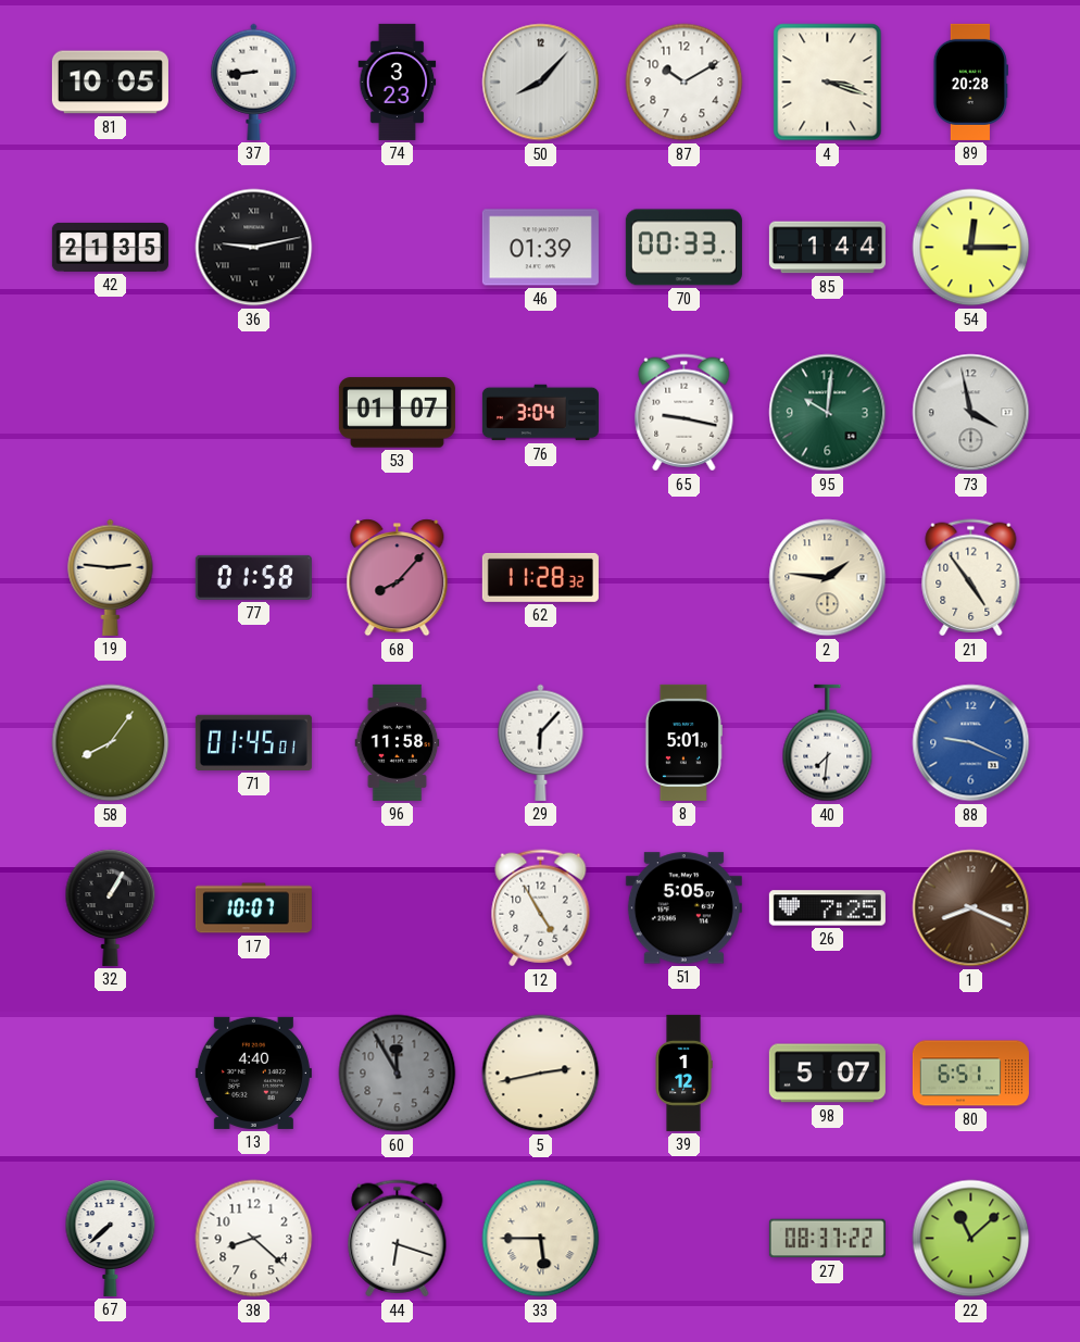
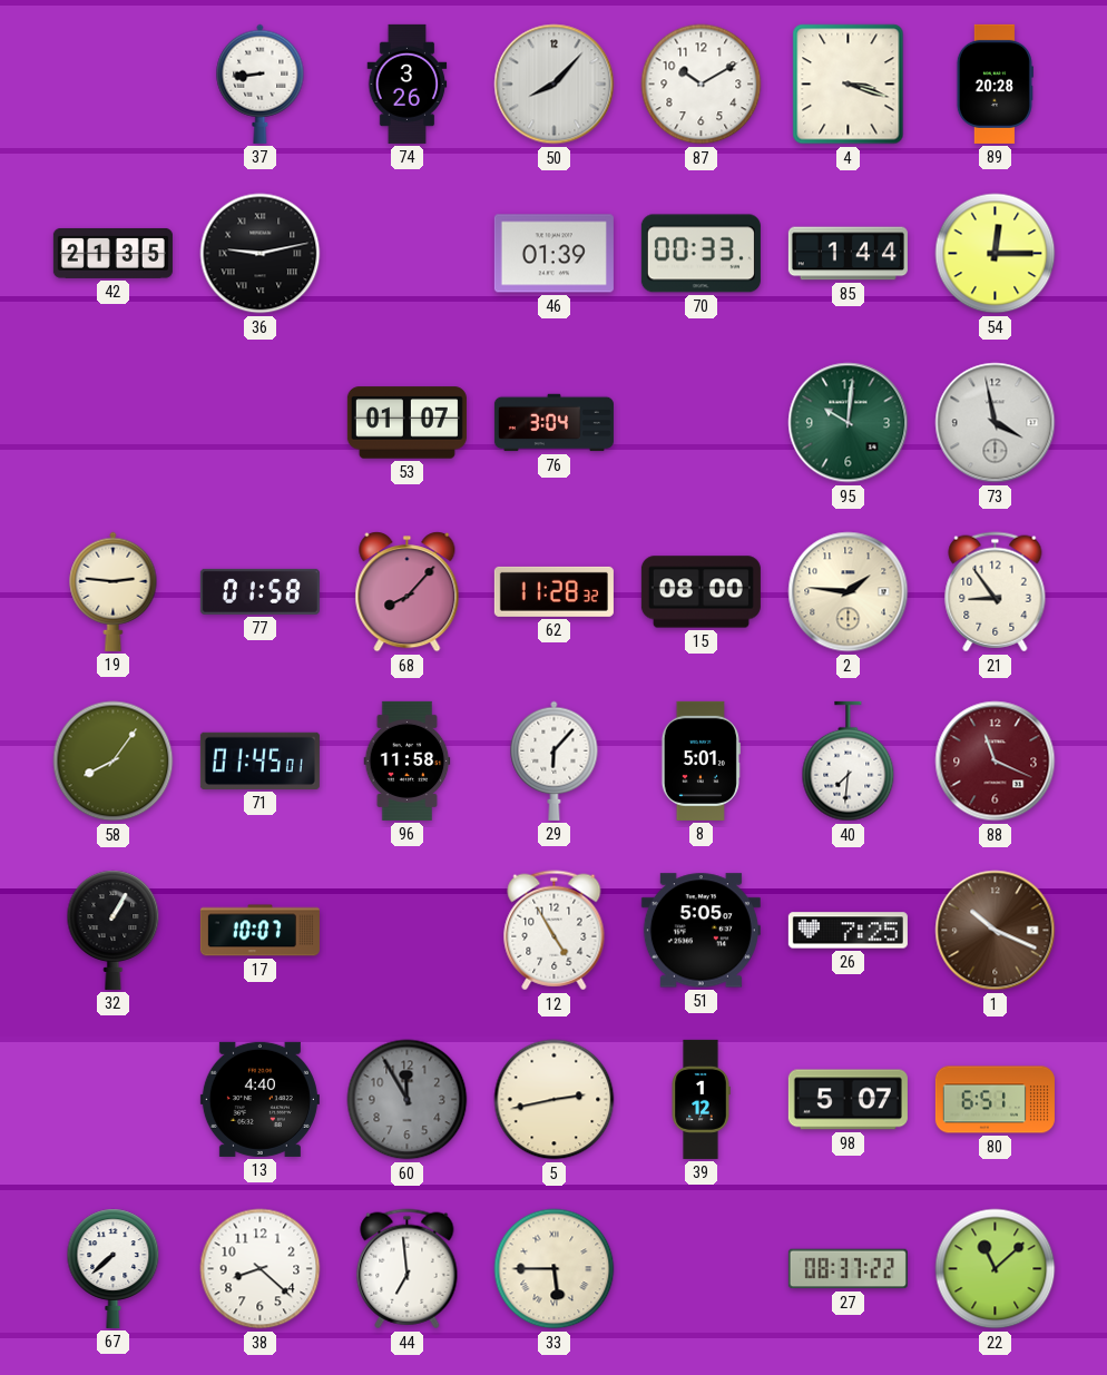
81: 10:05 -> none (110, 83)
74: 3:23 -> 3:26 (408, 84)
65: 9:17 -> none (685, 413)
15: none -> 08:00 (701, 592)
21: 4:54 -> 8:54 (996, 592)
88: 9:19 -> 11:19 (996, 762)
88 dial: blue -> burgundy (996, 762)
1: 8:19 -> 10:19 (996, 931)
44: 6:18 -> 6:59 (408, 1269)
